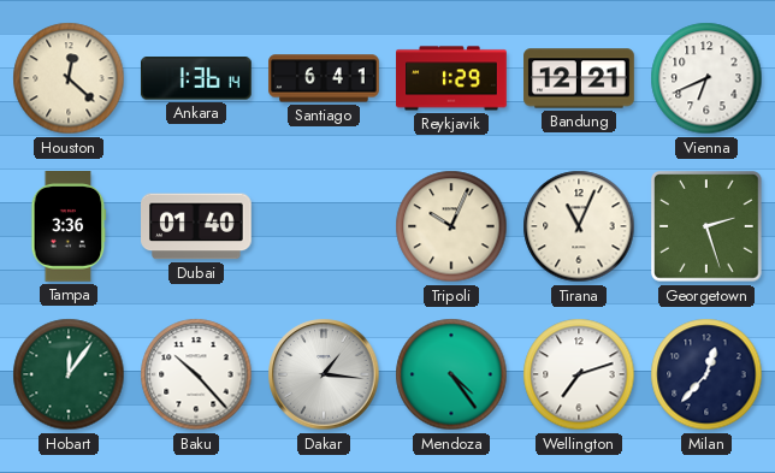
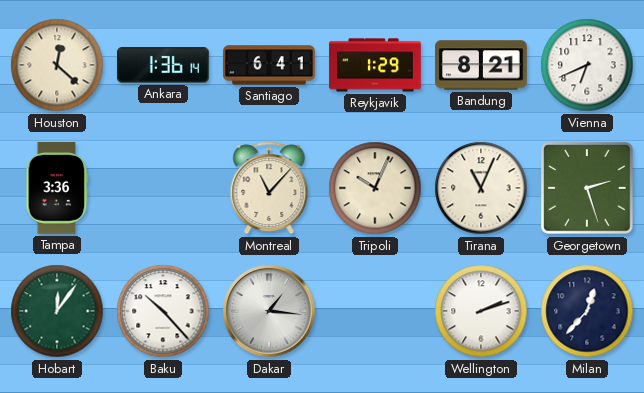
Bandung: 12:21 -> 8:21 (481, 65)
Dubai: 01:40 -> none (197, 226)
Montreal: none -> 11:07 (269, 188)
Mendoza: 4:24 -> none (451, 374)
Wellington: 7:12 -> 2:12 (481, 311)
